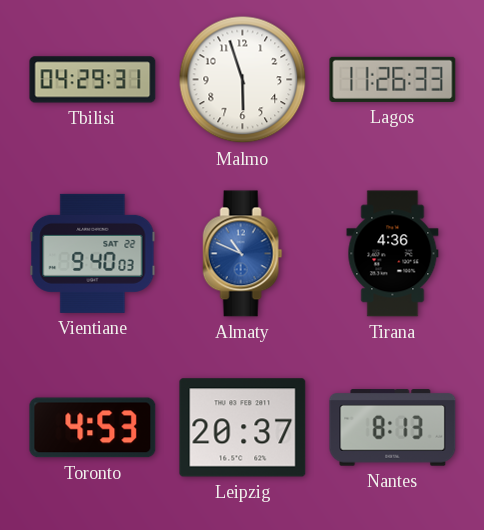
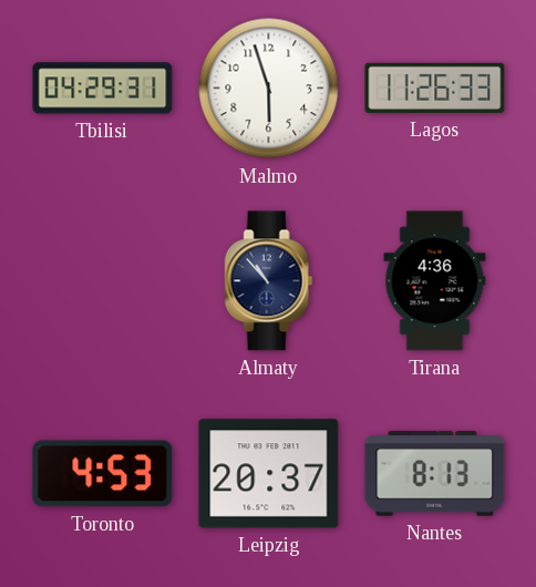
Vientiane: 9:40 -> none (93, 253)
Almaty: 10:49 -> 10:53 (269, 281)
Almaty dial: blue -> navy (269, 281)
